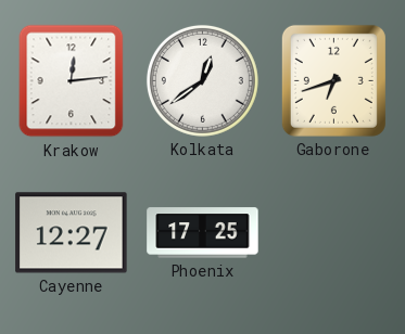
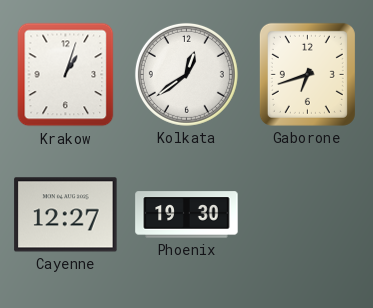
Krakow: 12:14 -> 1:03 (66, 75)
Phoenix: 17:25 -> 19:30 (187, 215)
